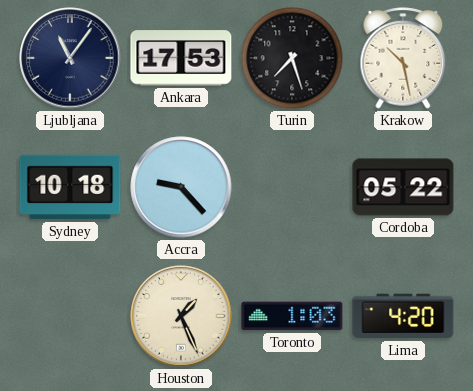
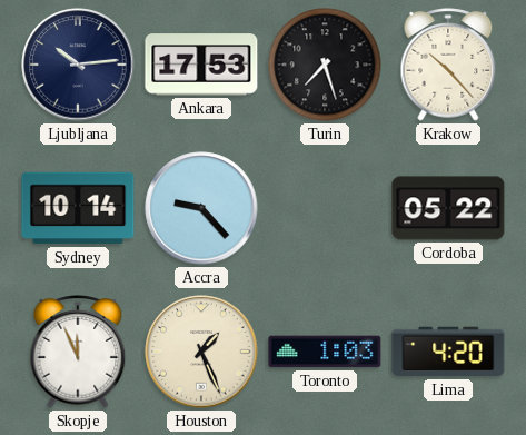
Ljubljana: 11:06 -> 10:14 (78, 65)
Krakow: 10:28 -> 10:23 (448, 65)
Sydney: 10:18 -> 10:14 (78, 208)
Skopje: none -> 11:56 (78, 352)
